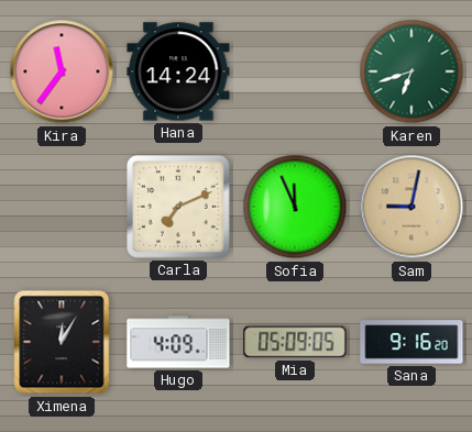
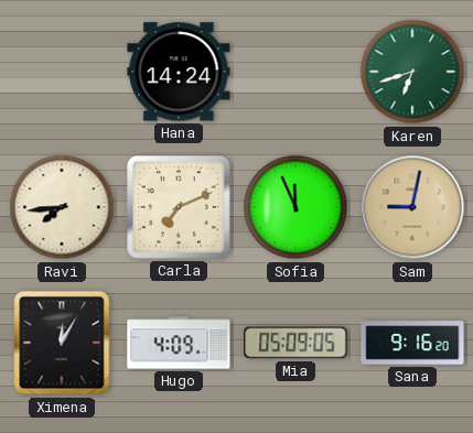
Kira: 11:36 -> none (62, 71)
Ravi: none -> 7:44 (62, 207)
